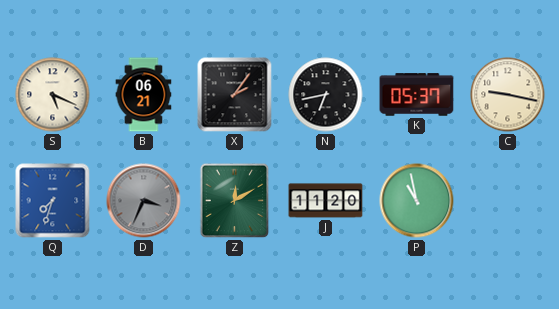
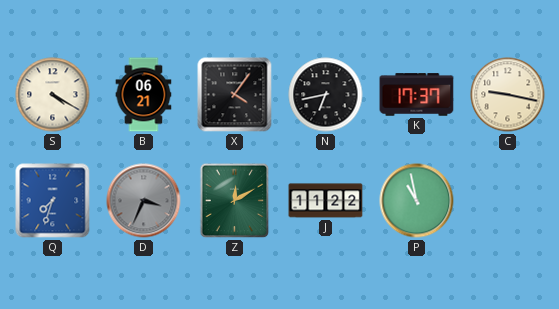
S: 5:19 -> 4:20 (53, 95)
X: 2:06 -> 4:06 (235, 95)
K: 05:37 -> 17:37 (417, 95)
J: 11:20 -> 11:22 (326, 201)
